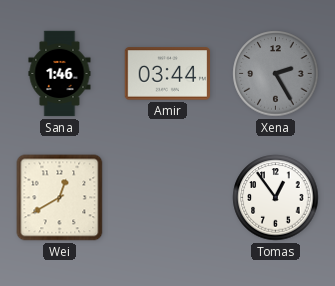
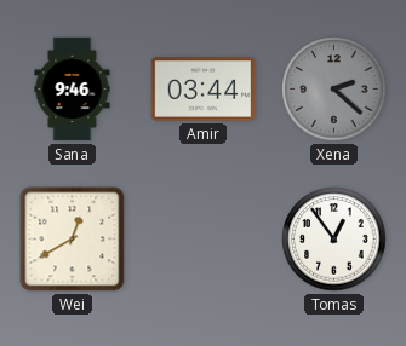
Sana: 1:46 -> 9:46 (73, 90)
Xena: 2:25 -> 2:22 (334, 90)
